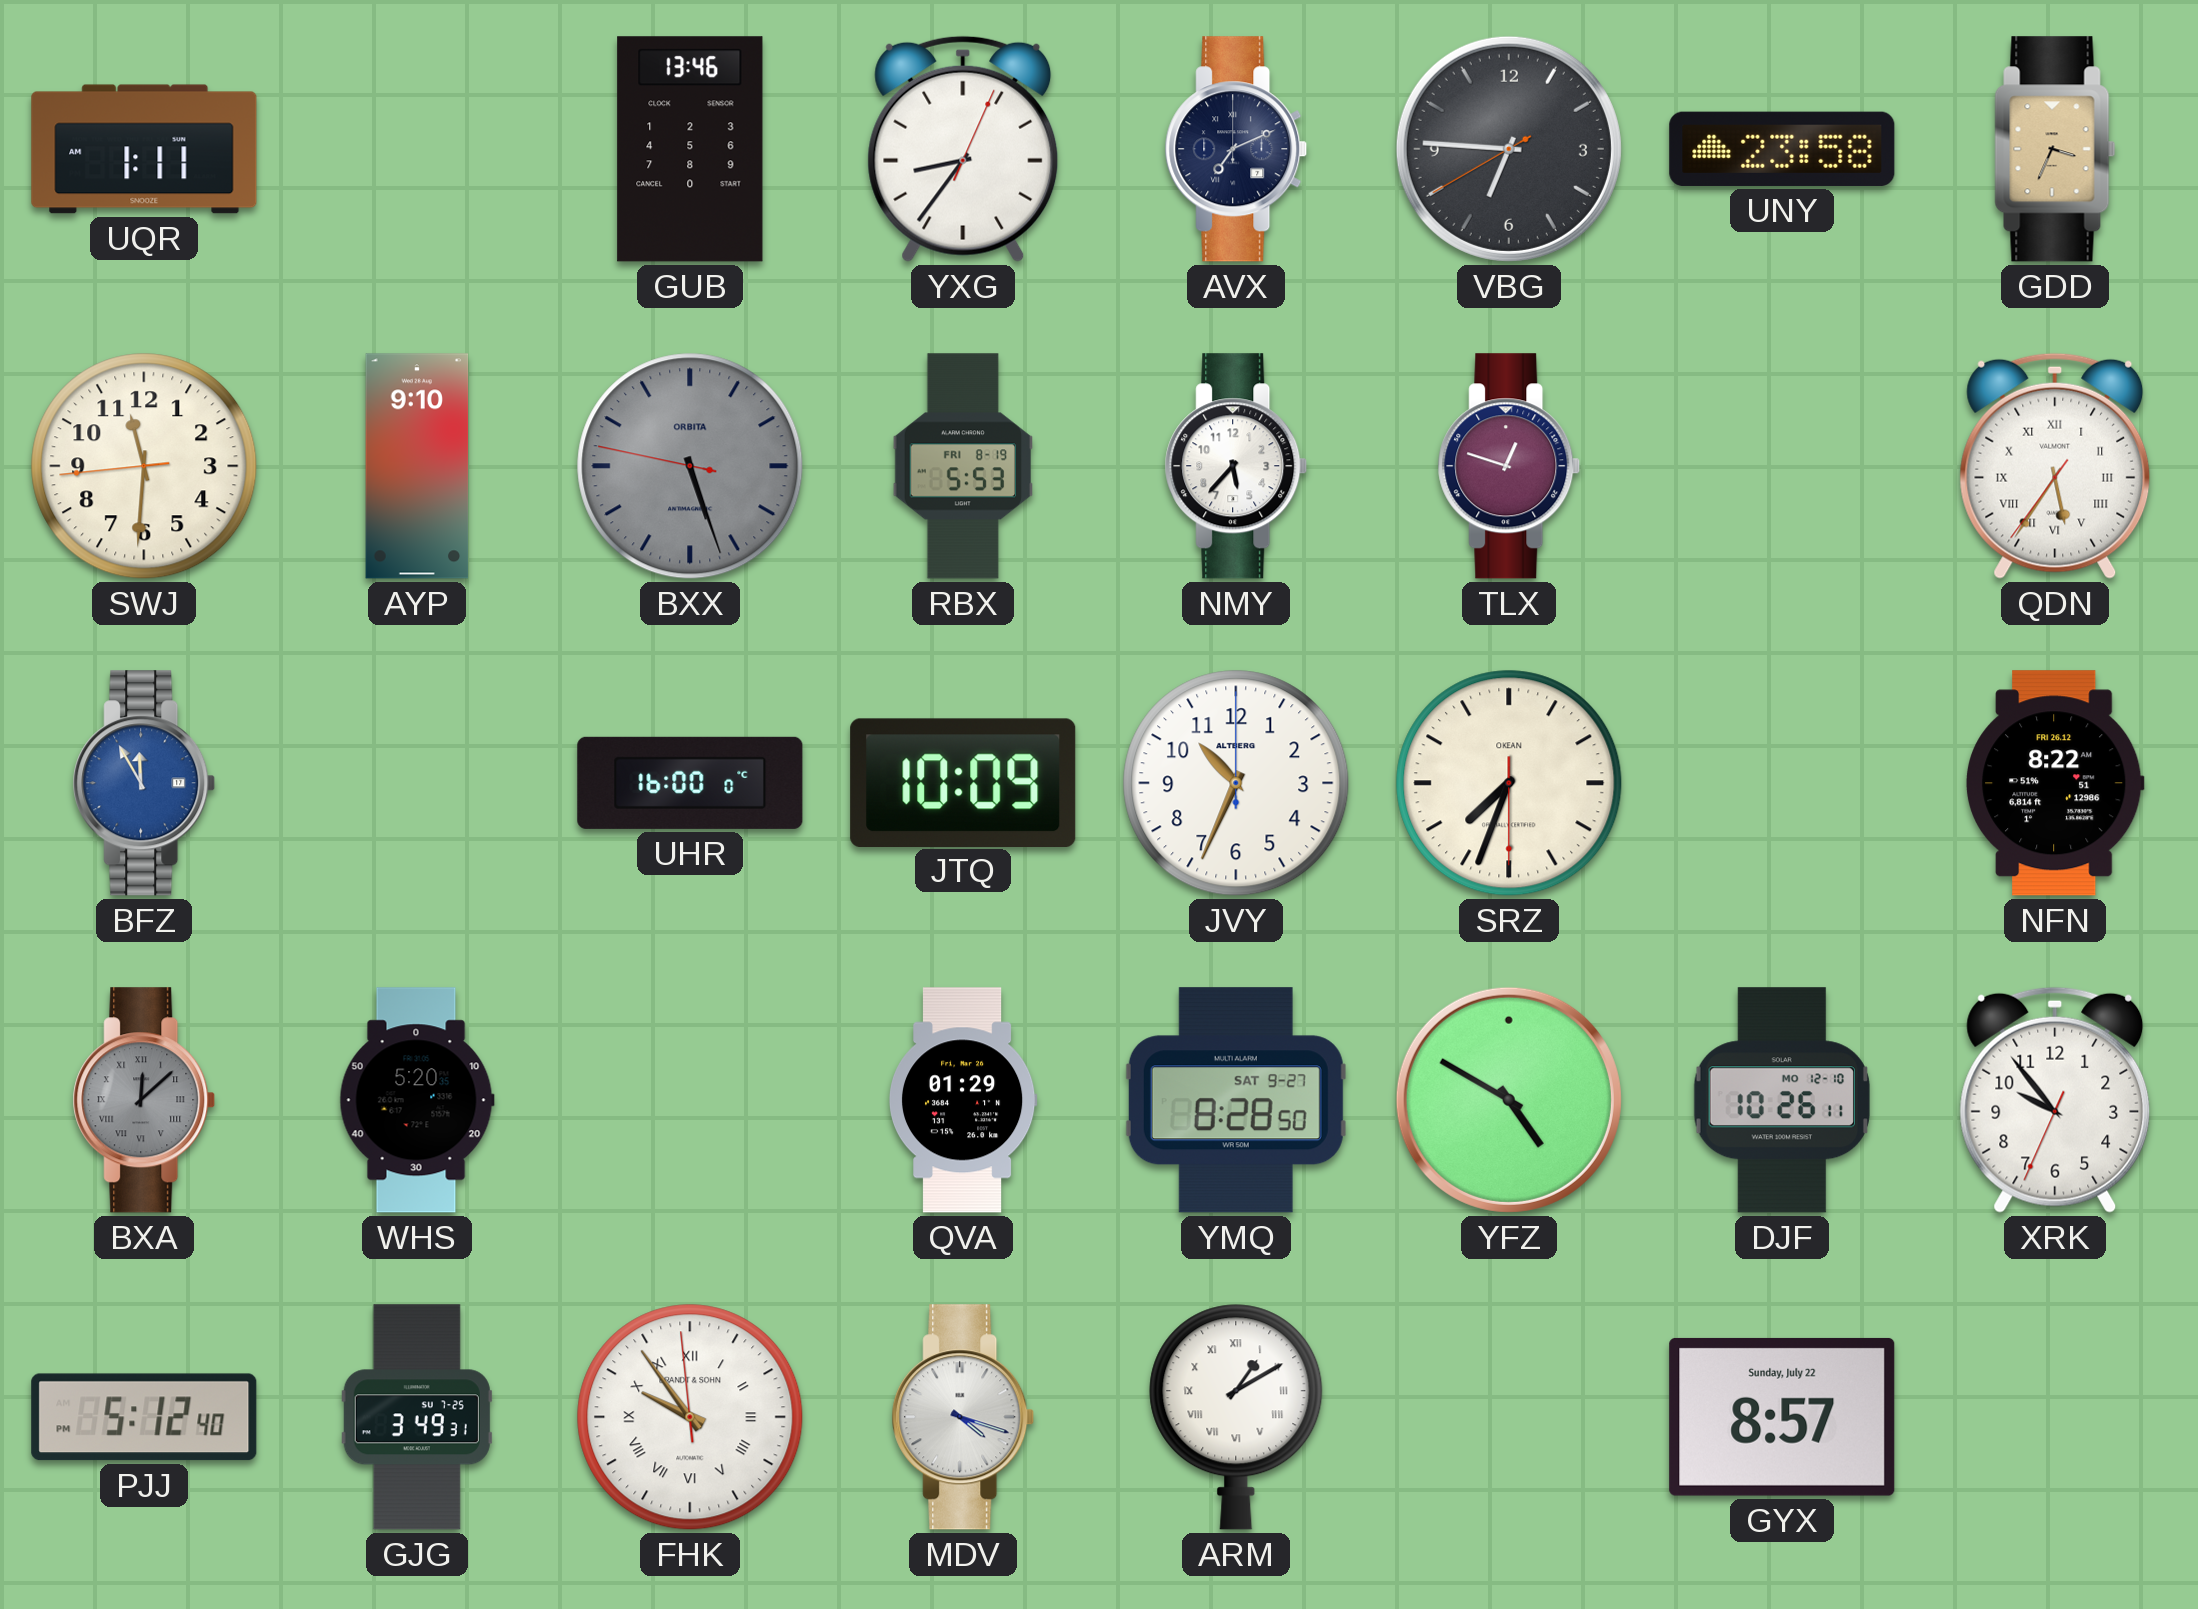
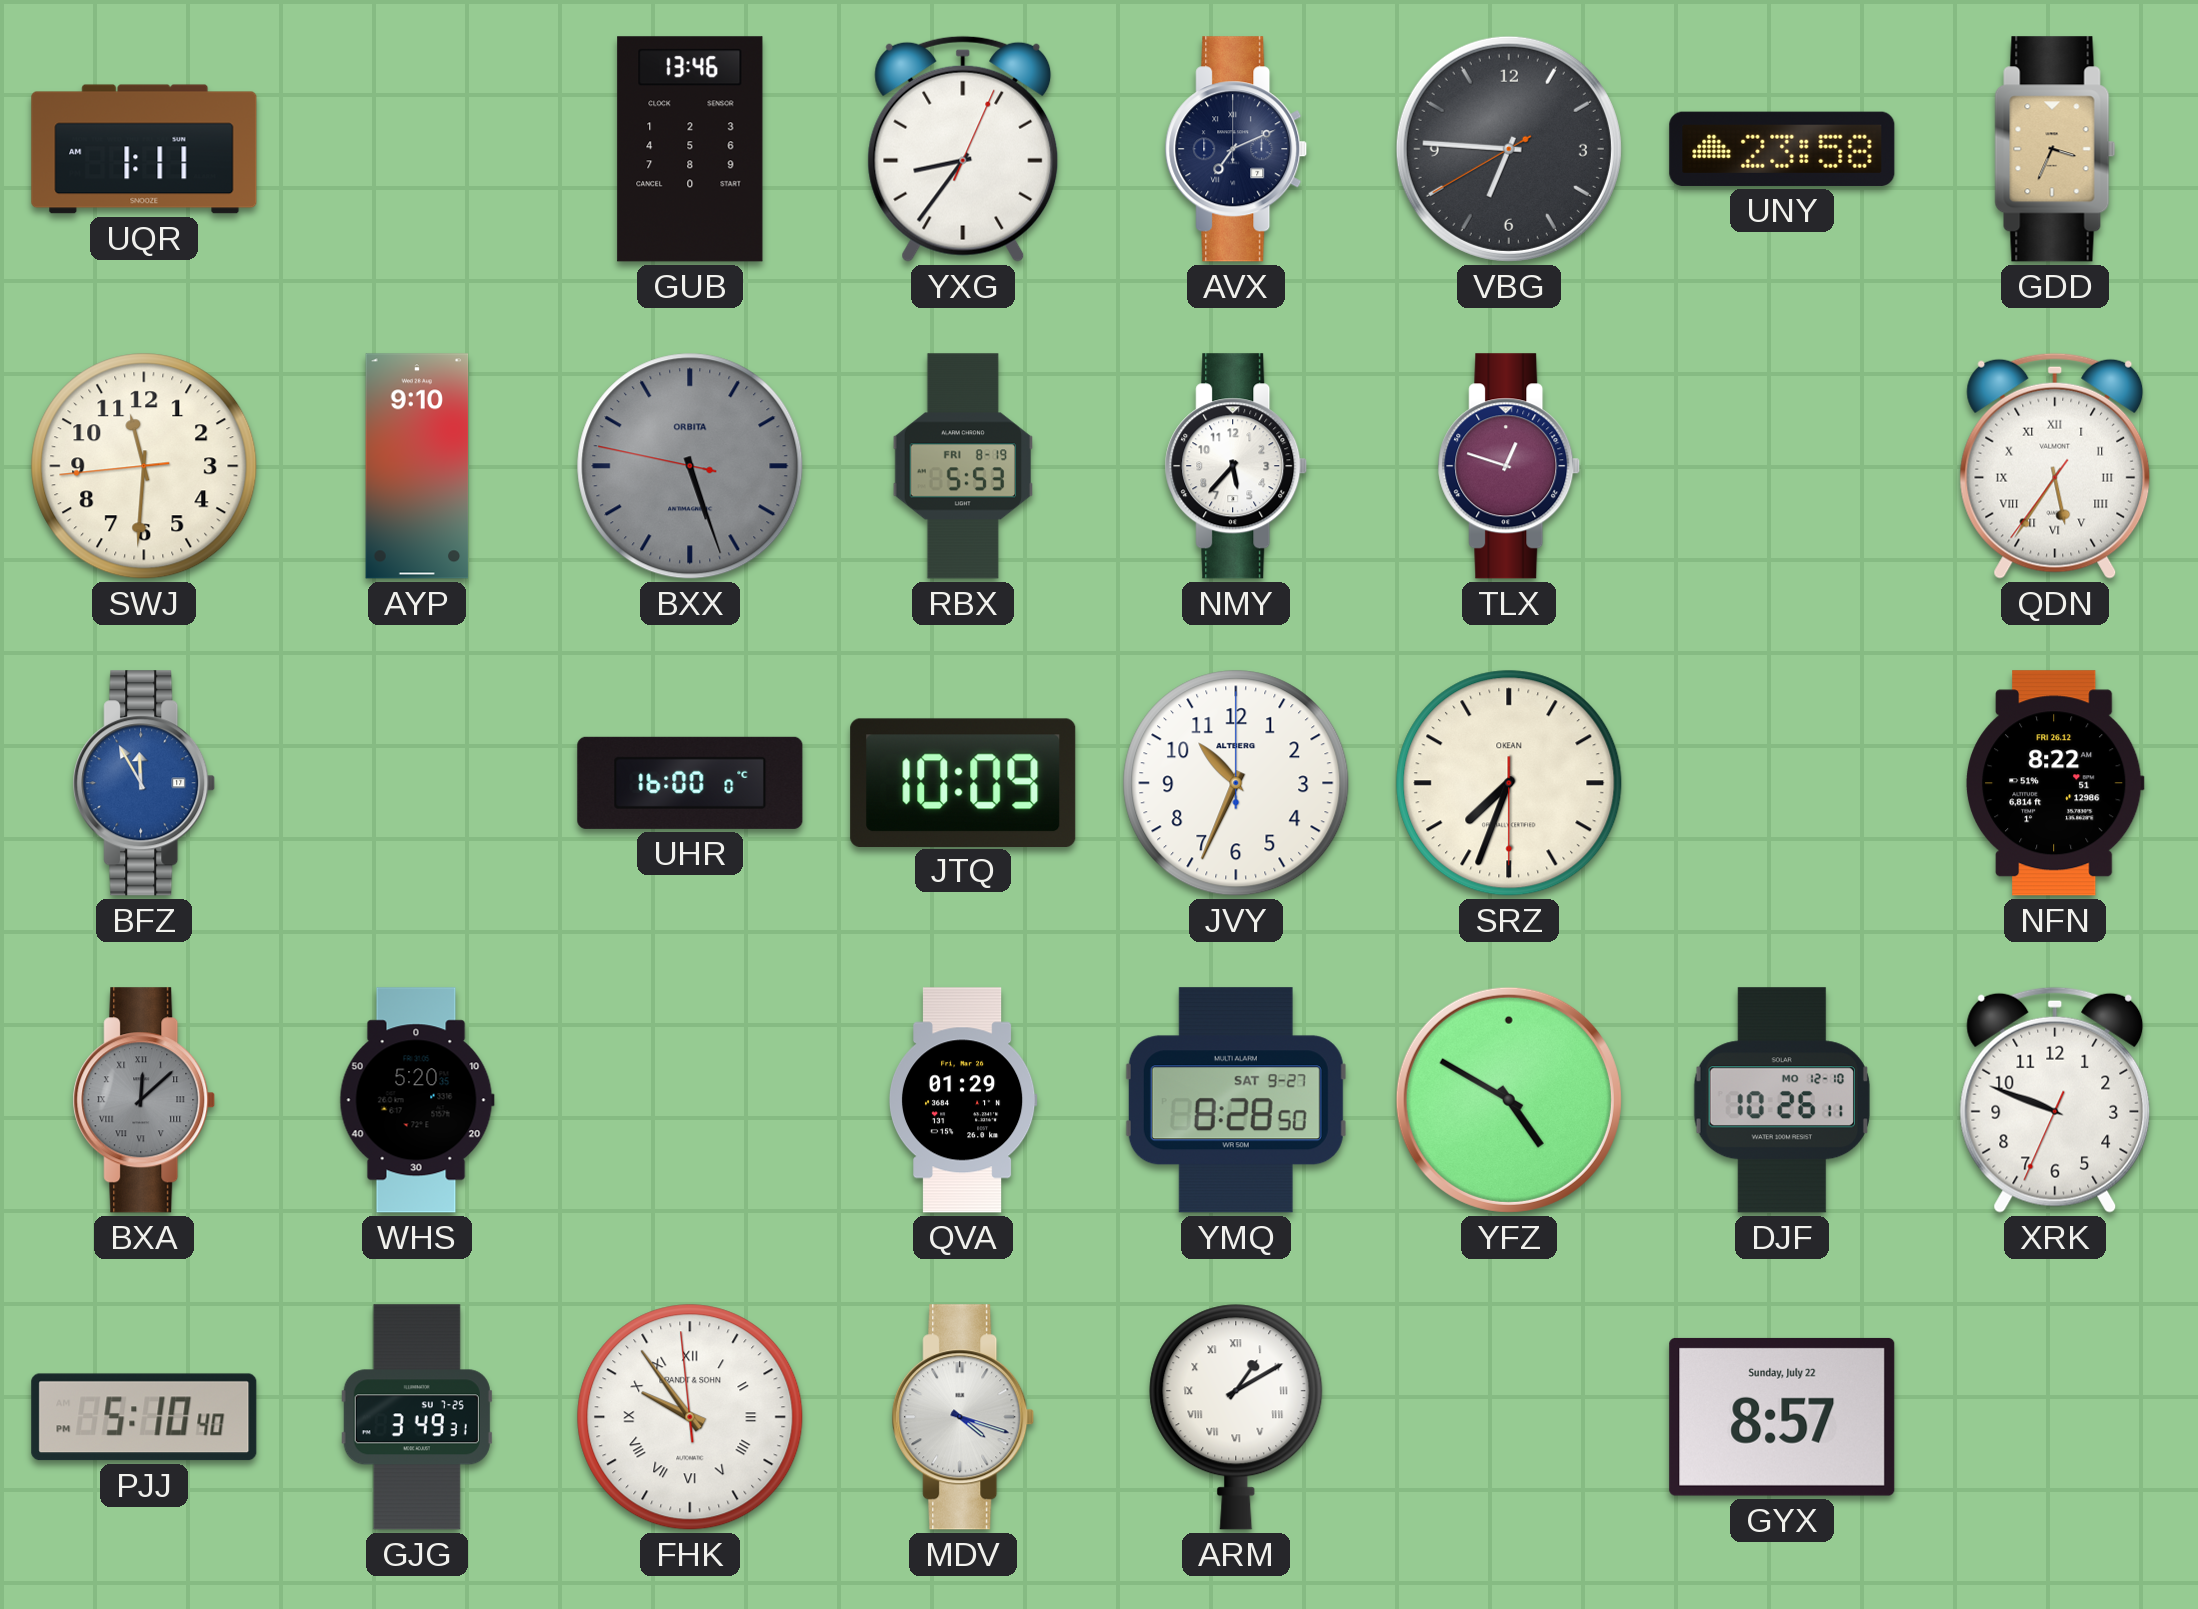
XRK: 9:53 -> 9:48 (2055, 1100)
PJJ: 5:12 -> 5:10 (144, 1417)
